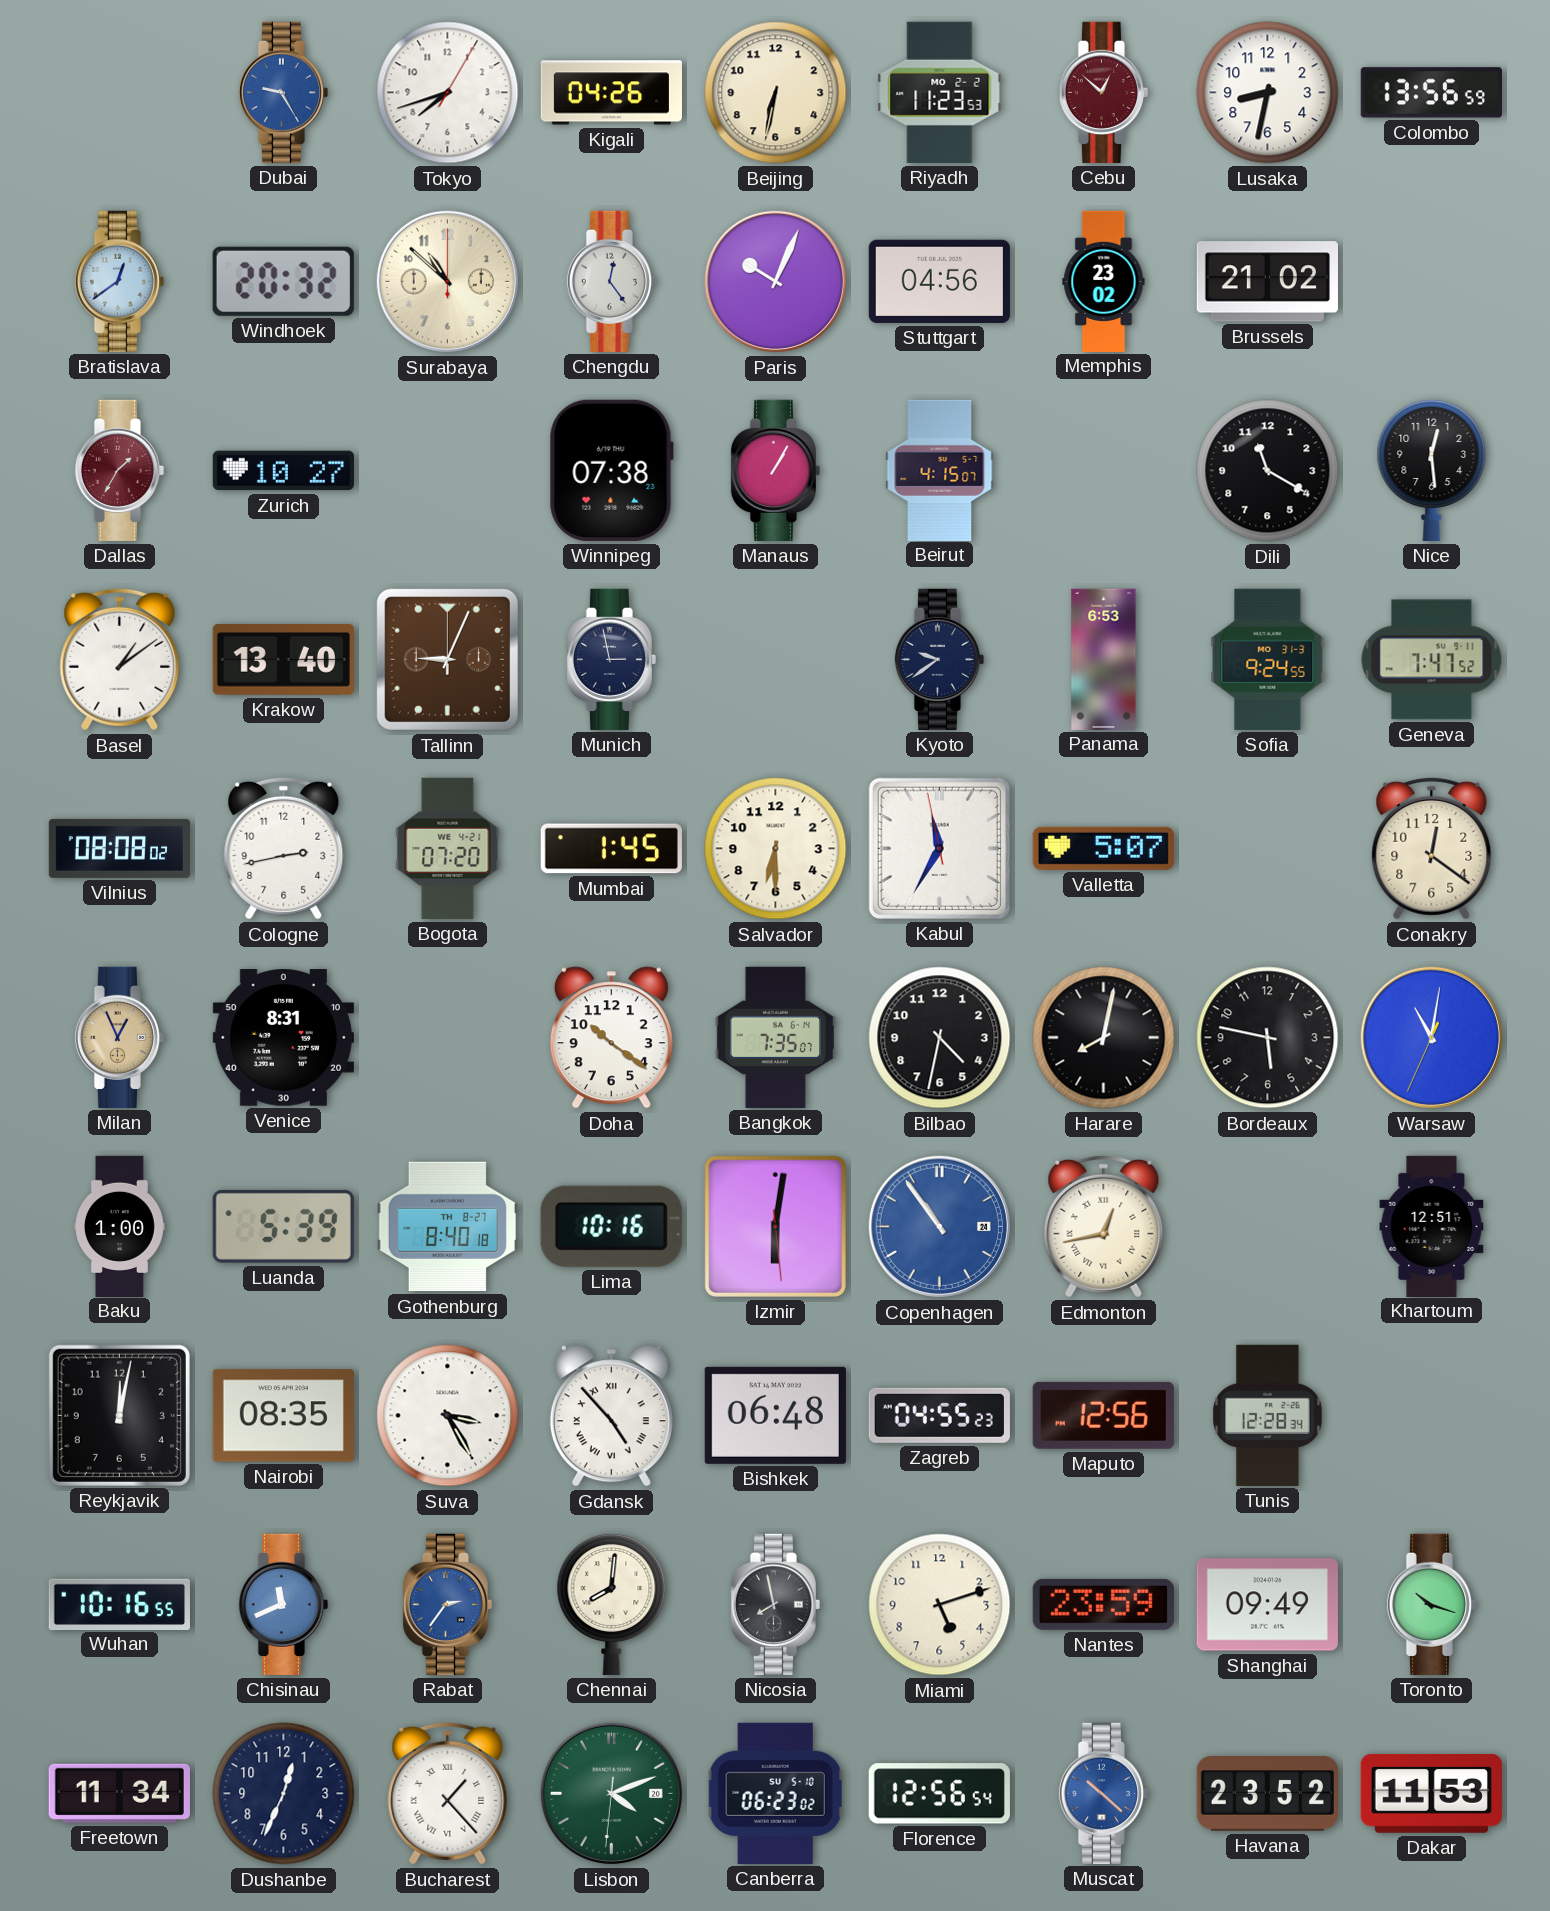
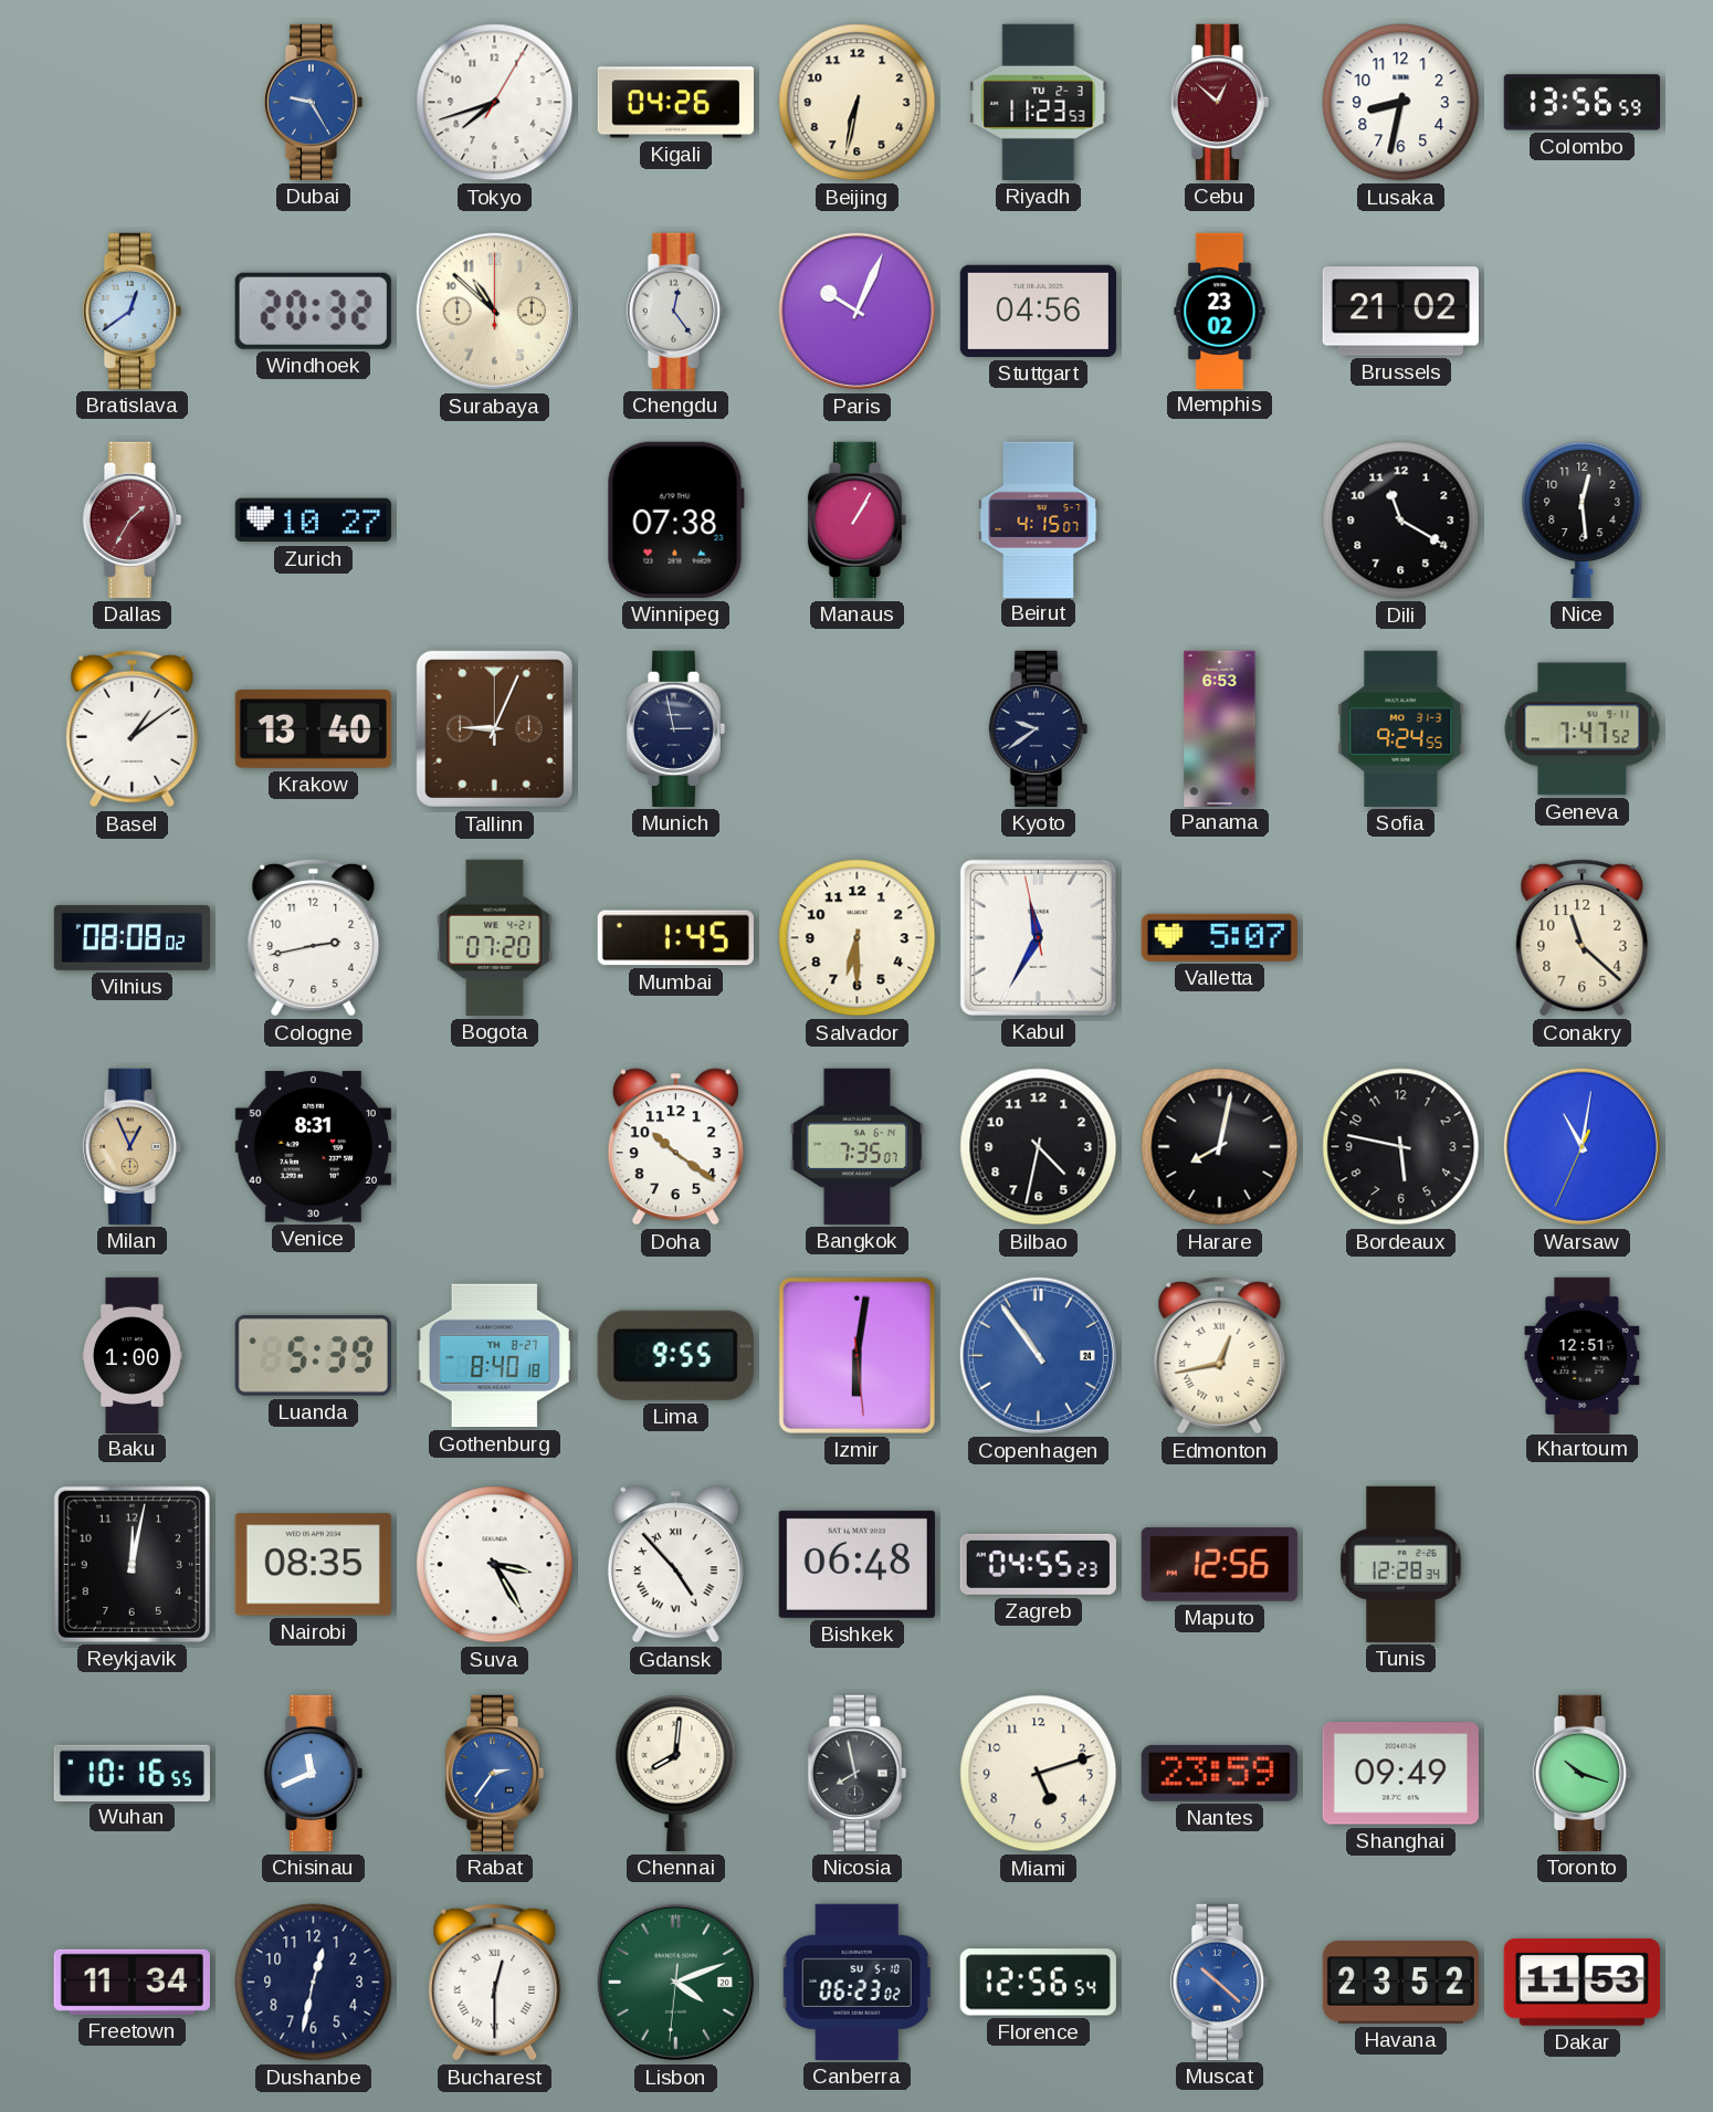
Riyadh date: MO 2-2 -> TU 2-3 (1039, 102)
Conakry: 12:21 -> 11:22 (1583, 937)
Lima: 10:16 -> 9:55 (675, 1355)
Dushanbe: 12:34 -> 12:32 (314, 1983)
Bucharest: 1:23 -> 12:30 (495, 1982)
